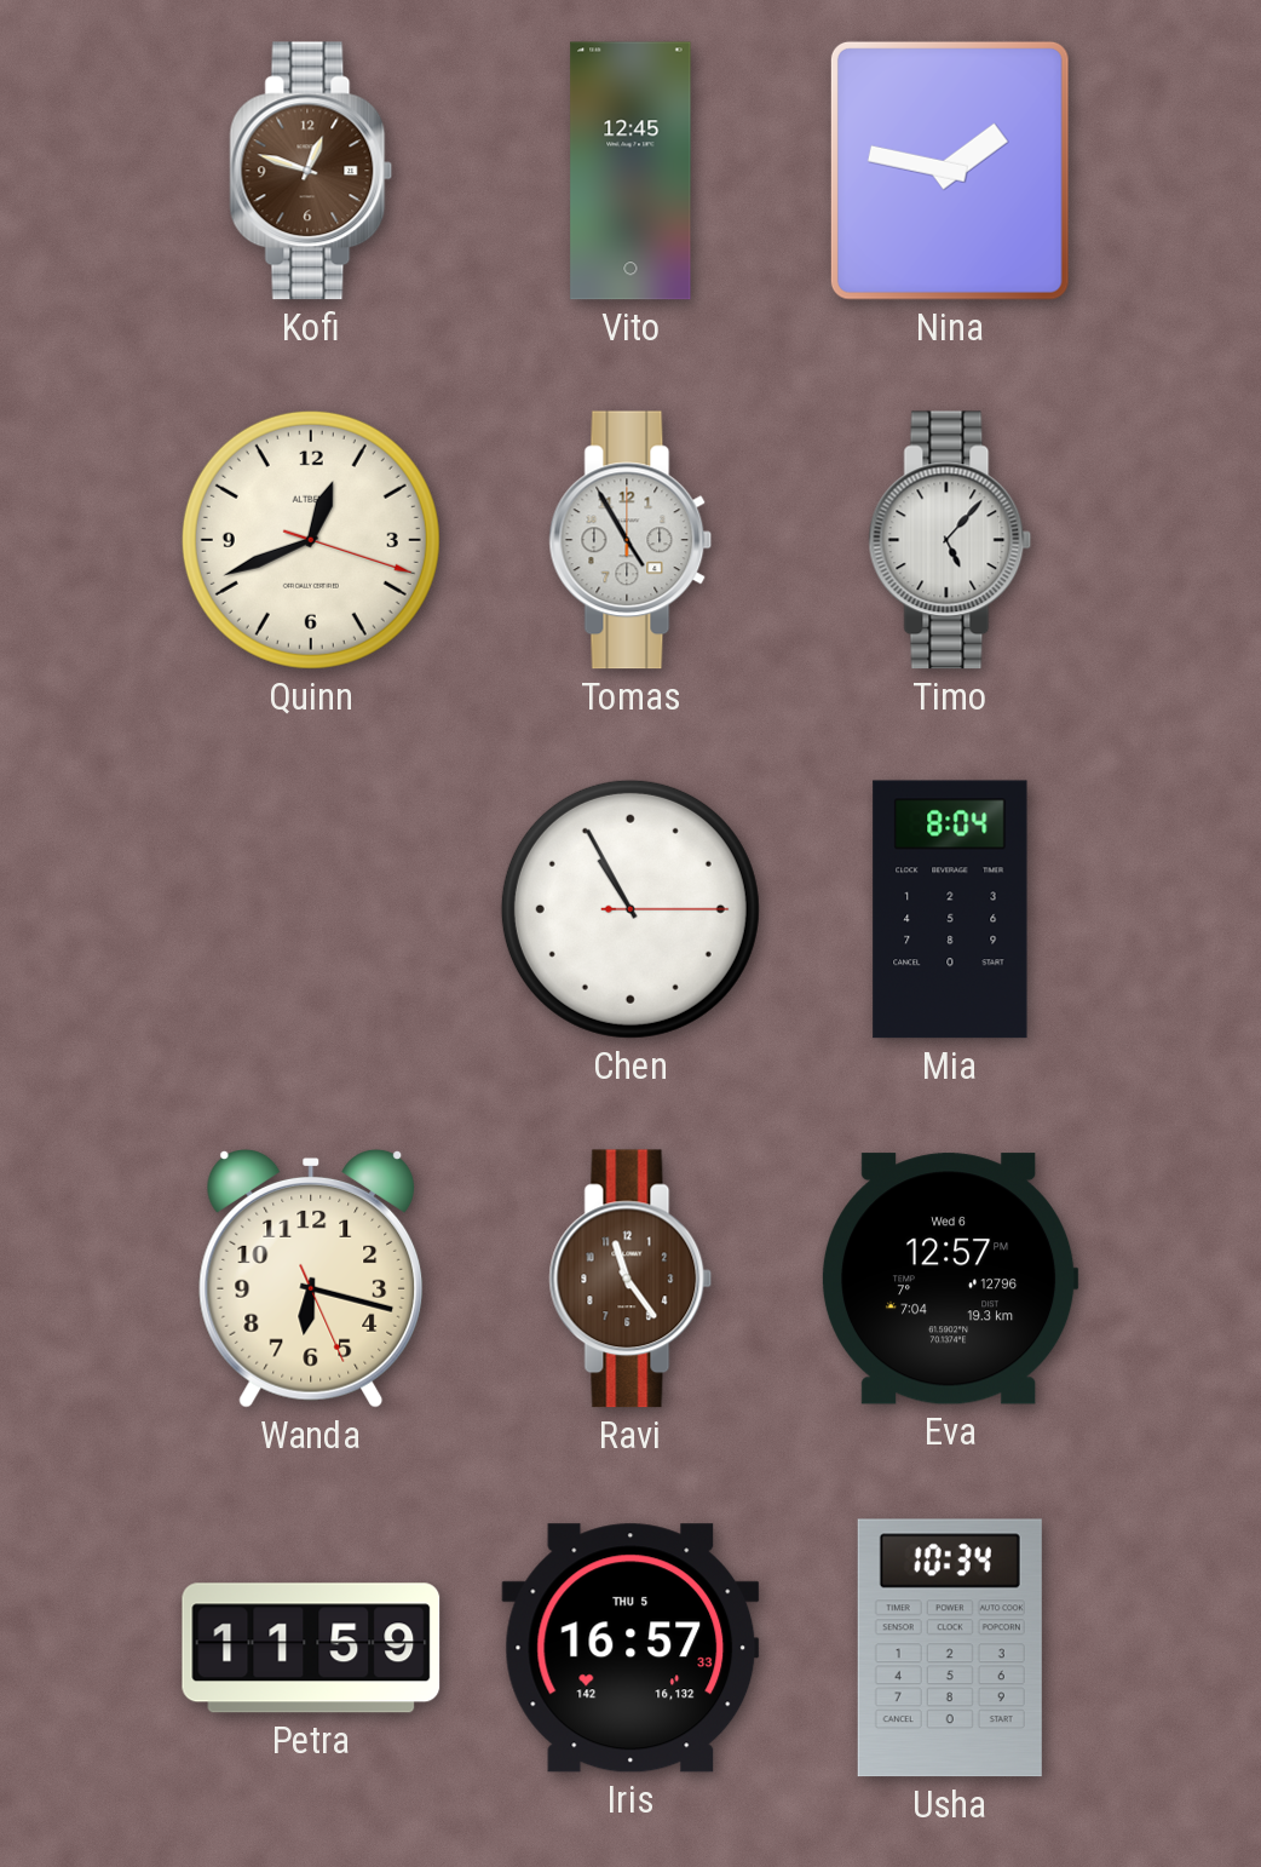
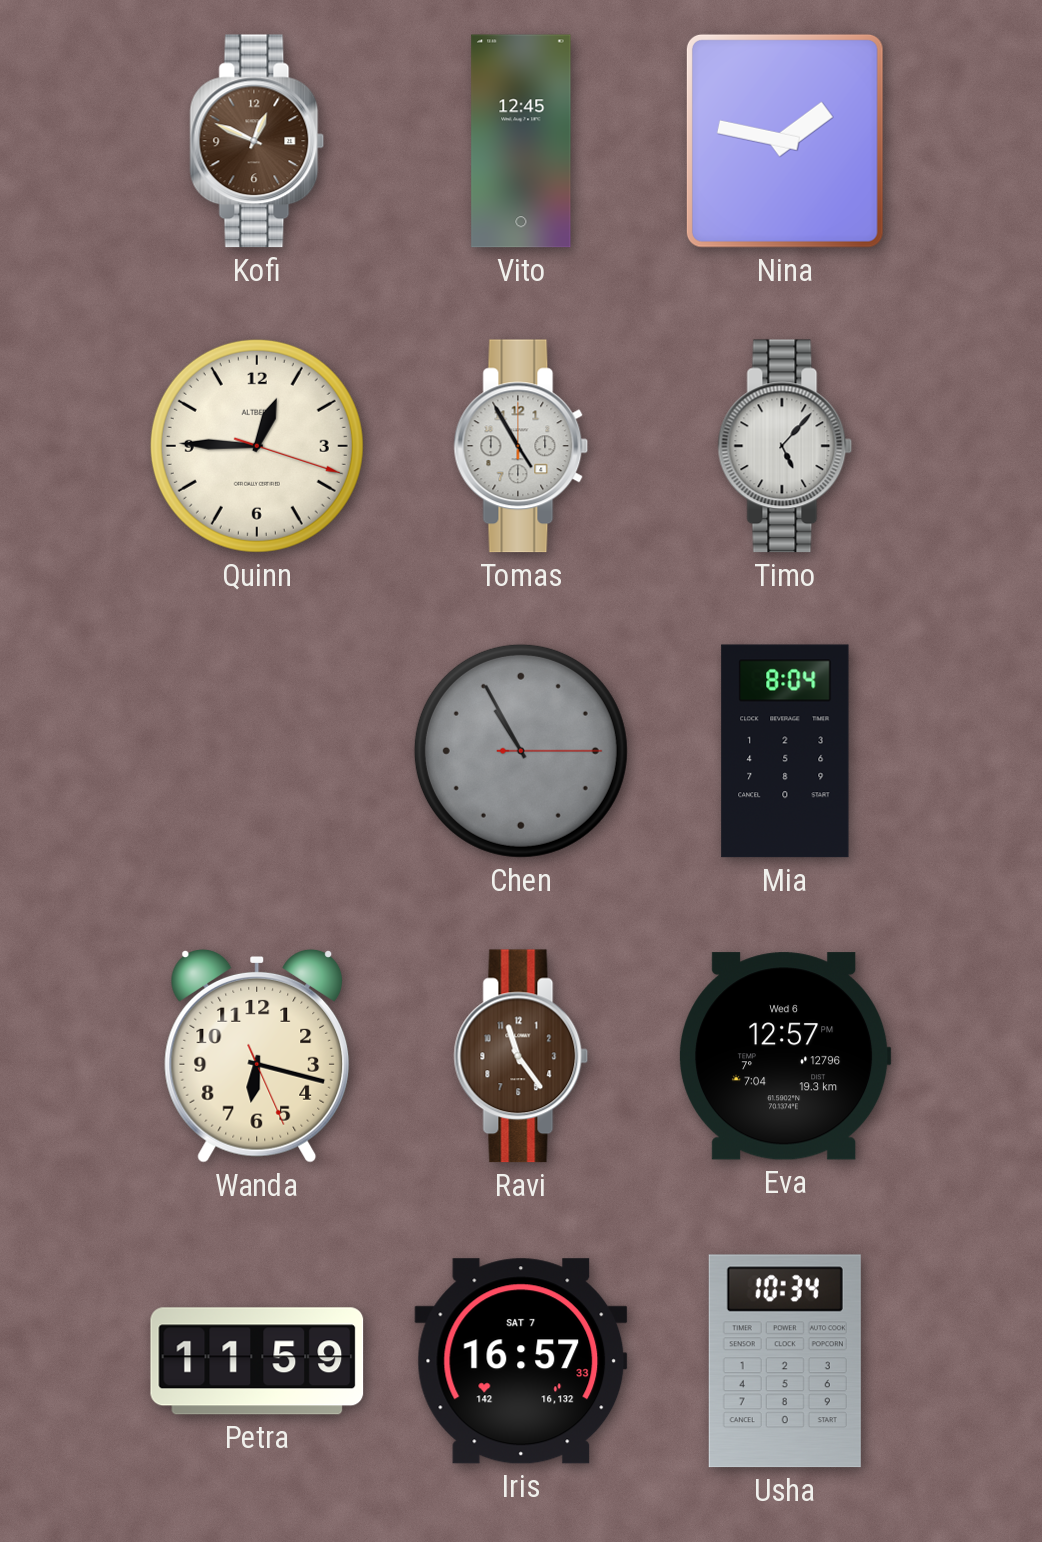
Kofi: 12:48 -> 12:49 (257, 141)
Quinn: 12:41 -> 12:45 (257, 446)
Chen dial: white -> grey (521, 751)
Iris date: THU 5 -> SAT 7 (521, 1361)
